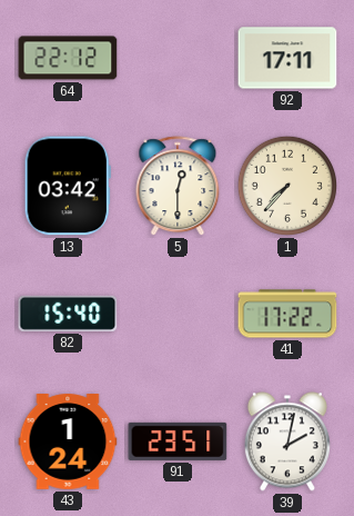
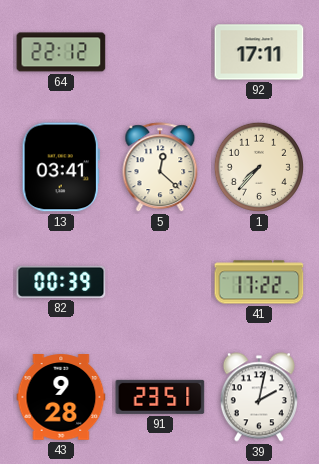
13: 03:42 -> 03:41 (61, 167)
5: 12:30 -> 12:22 (160, 168)
82: 15:40 -> 00:39 (61, 282)
43: 1:24 -> 9:28 (61, 397)
